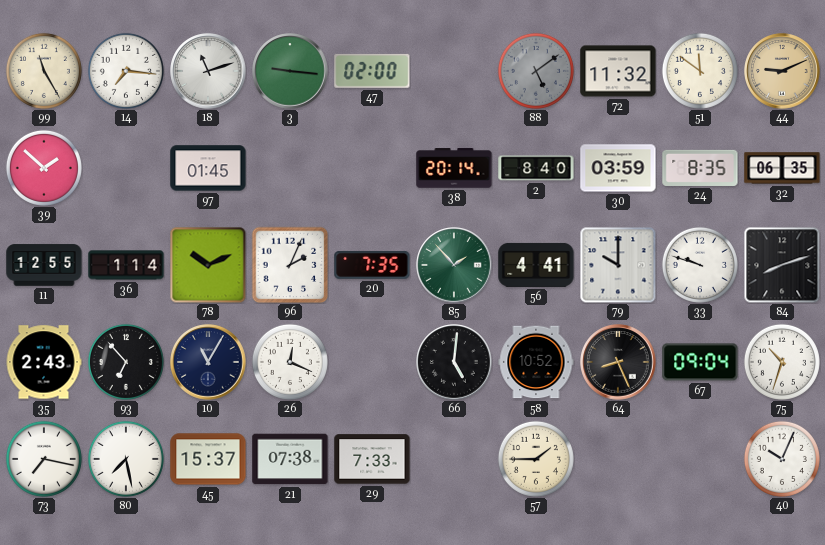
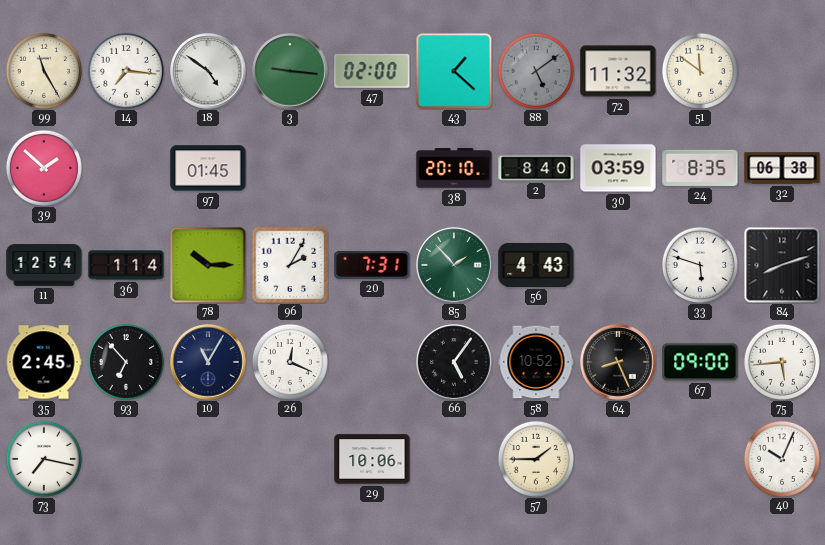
18: 11:12 -> 4:51 (208, 71)
43: none -> 1:22 (454, 71)
44: 9:11 -> none (782, 71)
38: 20:14 -> 20:10 (454, 168)
32: 06:35 -> 06:38 (782, 168)
11: 12:55 -> 12:54 (44, 265)
78: 10:11 -> 10:15 (208, 265)
96: 2:04 -> 2:05 (290, 265)
20: 7:35 -> 7:31 (372, 265)
56: 4:41 -> 4:43 (536, 265)
79: 10:00 -> none (618, 265)
33: 9:48 -> 5:48 (700, 265)
35: 2:43 -> 2:45 (44, 362)
66: 5:01 -> 5:06 (454, 362)
67: 09:04 -> 09:00 (700, 362)
75: 10:33 -> 5:44 (782, 362)
80: 7:28 -> none (126, 459)
45: 15:37 -> none (208, 459)
21: 07:38 -> none (290, 459)
29: 7:33 -> 10:06 (372, 459)
